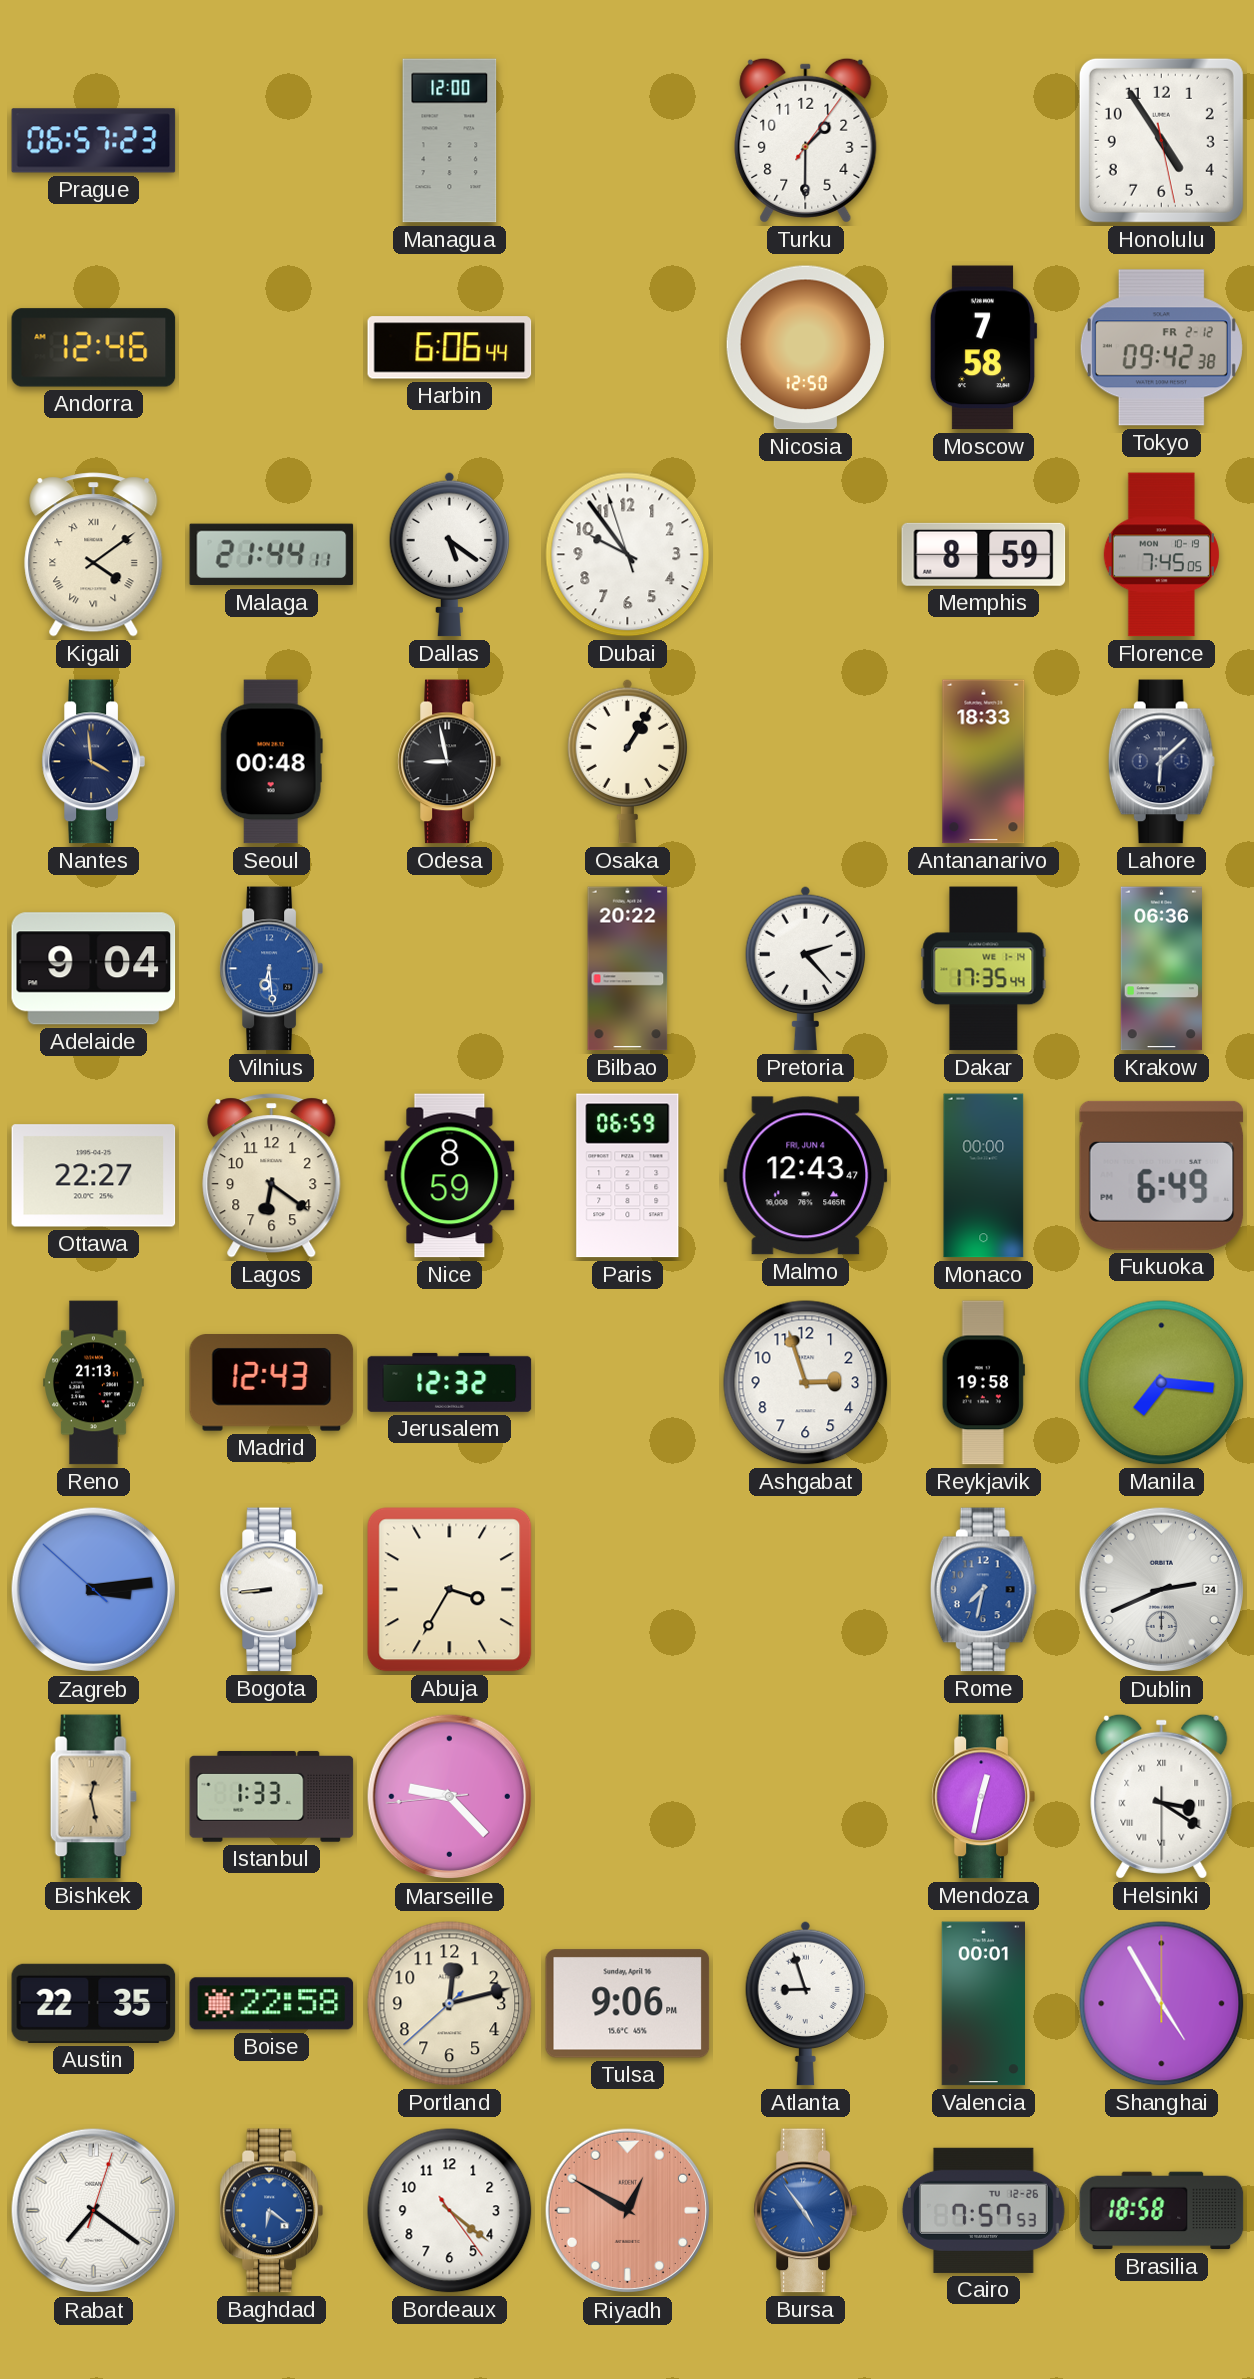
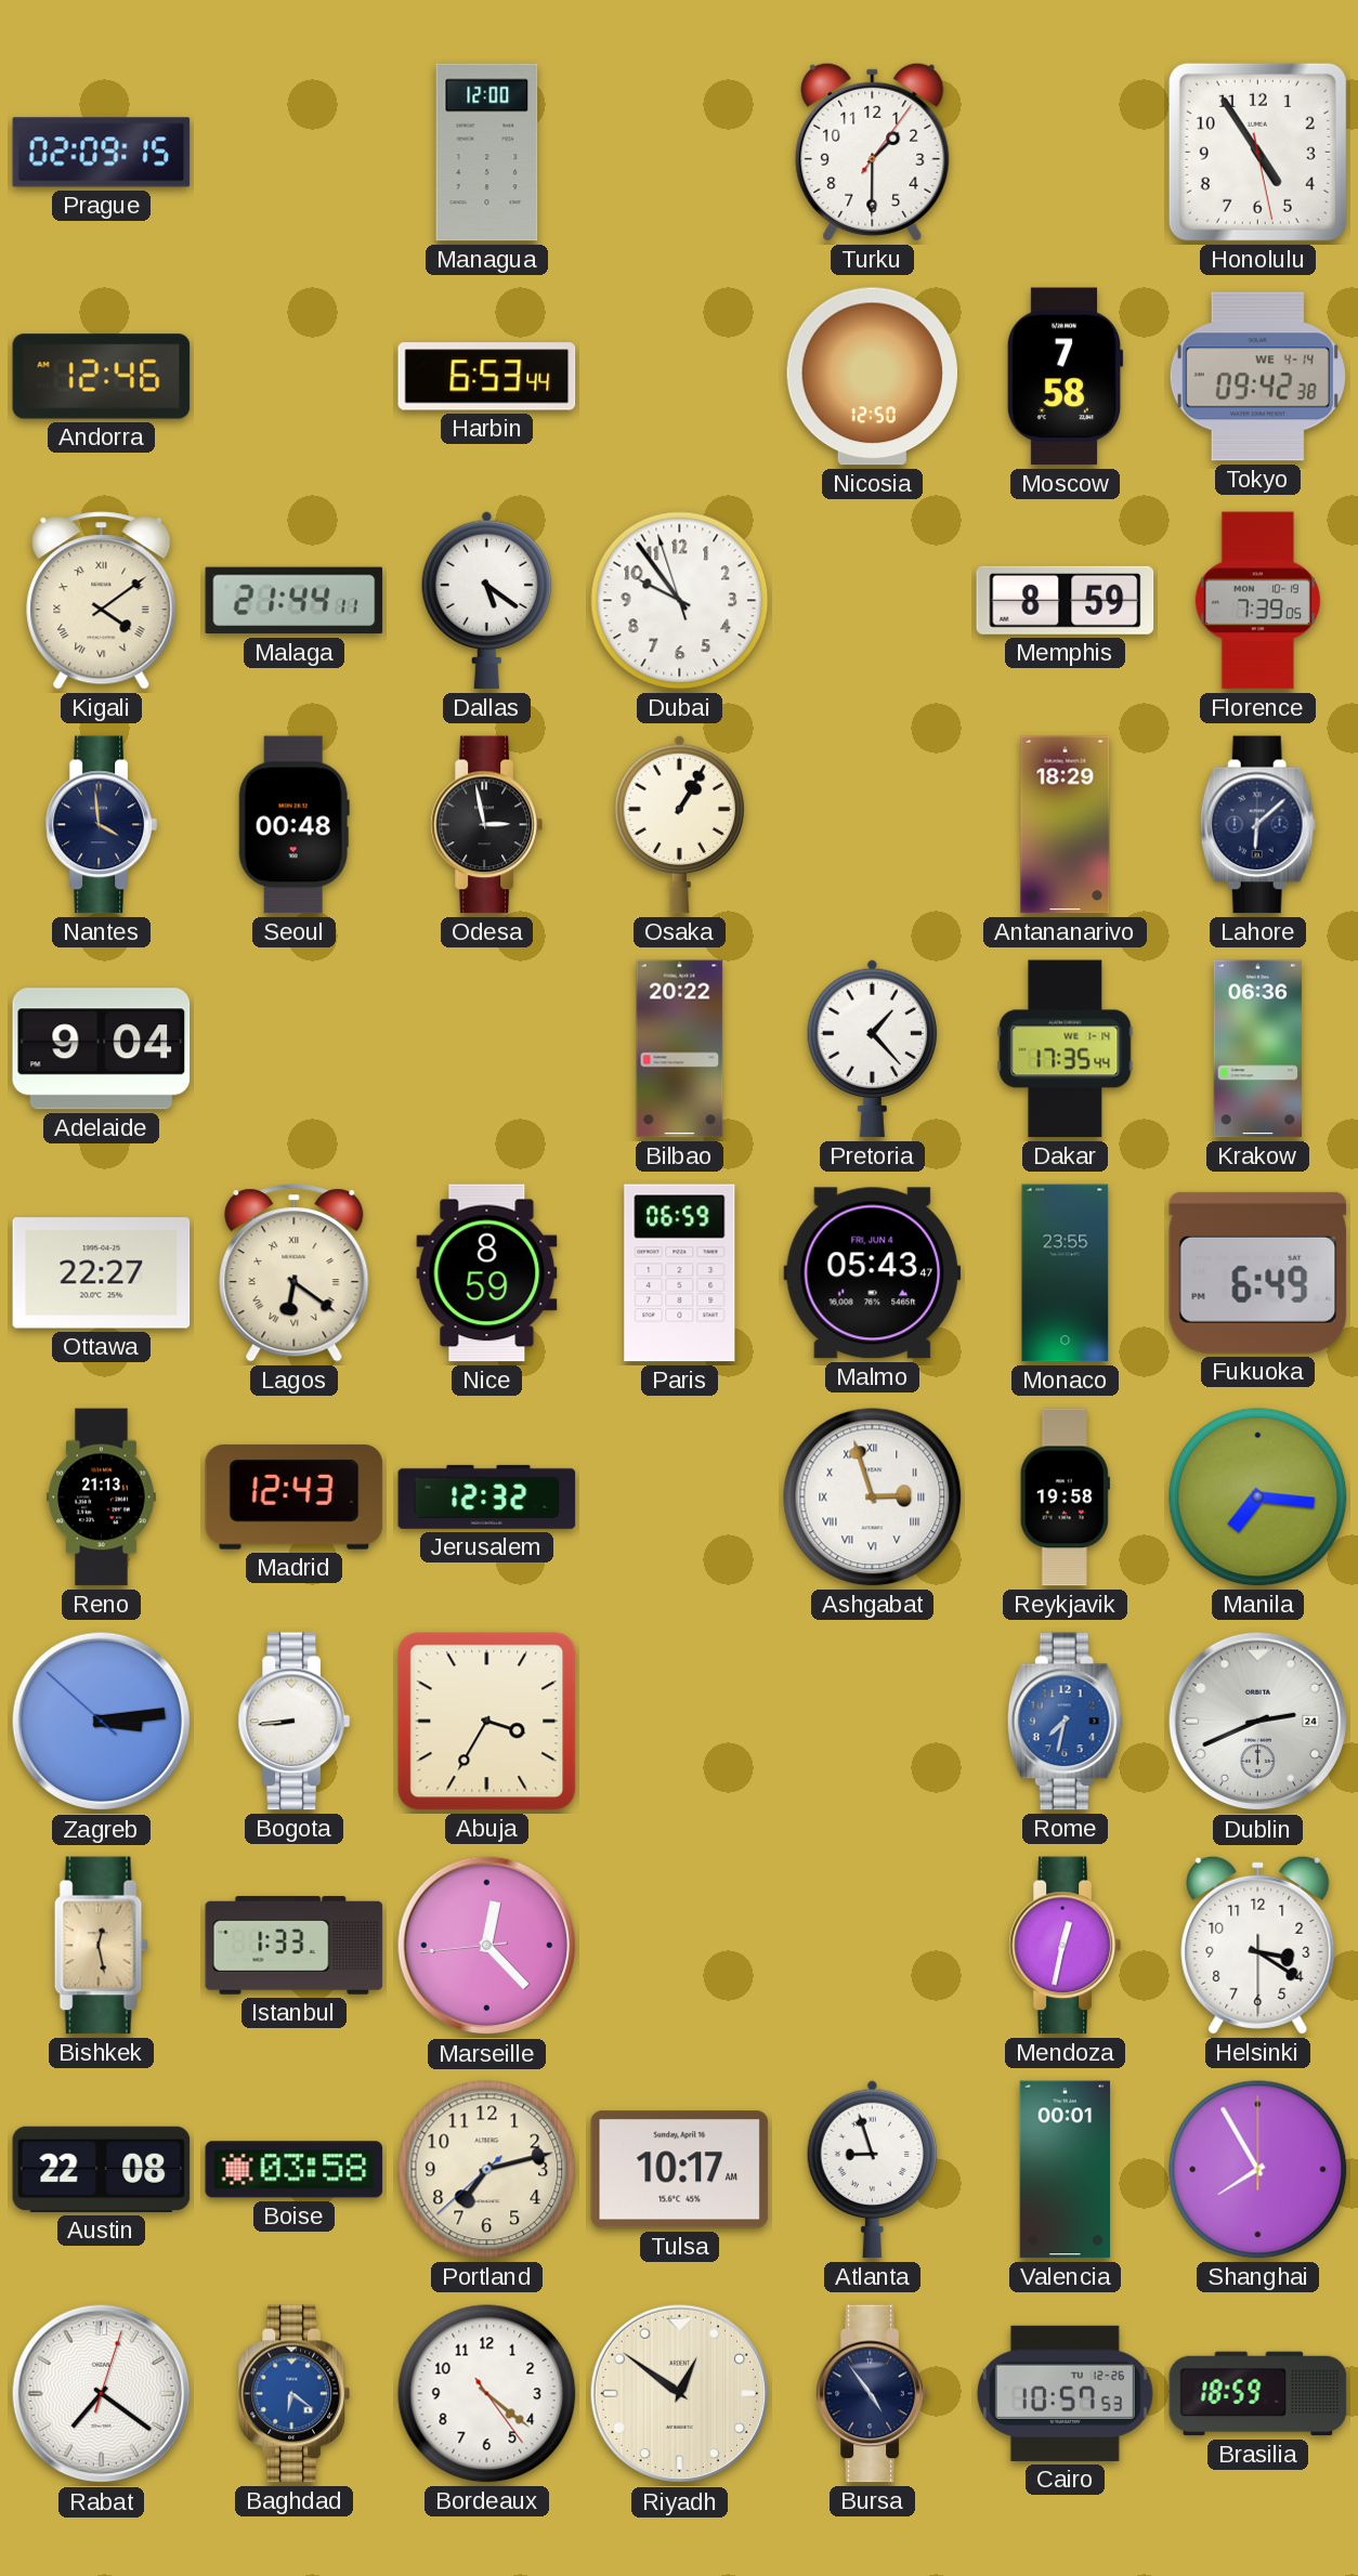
Prague: 06:57 -> 02:09 (102, 153)
Harbin: 6:06 -> 6:53 (487, 377)
Tokyo date: FR 2-12 -> WE 4-14 (1257, 377)
Florence: 7:45 -> 7:39 (1257, 601)
Odesa: 8:58 -> 2:58 (486, 825)
Antananarivo: 18:33 -> 18:29 (1066, 825)
Vilnius: 6:29 -> none (271, 969)
Pretoria: 2:23 -> 1:23 (873, 1048)
Lagos numerals: Arabic -> Roman (295, 1273)
Malmo: 12:43 -> 05:43 (873, 1273)
Monaco: 00:00 -> 23:55 (1066, 1273)
Ashgabat numerals: Arabic -> Roman (873, 1498)
Marseille: 9:22 -> 12:22 (487, 1946)
Helsinki numerals: Roman -> Arabic (1258, 1945)
Austin: 22:35 -> 22:08 (102, 2169)
Boise: 22:58 -> 03:58 (295, 2170)
Portland: 12:12 -> 7:12 (487, 2170)
Tulsa: 9:06 -> 10:17 (680, 2170)
Shanghai: 4:55 -> 7:55 (1258, 2170)
Riyadh: 12:50 -> 12:51 (680, 2394)
Riyadh dial: salmon -> cream (680, 2394)
Bursa dial: blue -> navy (872, 2394)
Cairo: 7:57 -> 10:57 (1065, 2393)
Brasilia: 18:58 -> 18:59 (1258, 2394)
